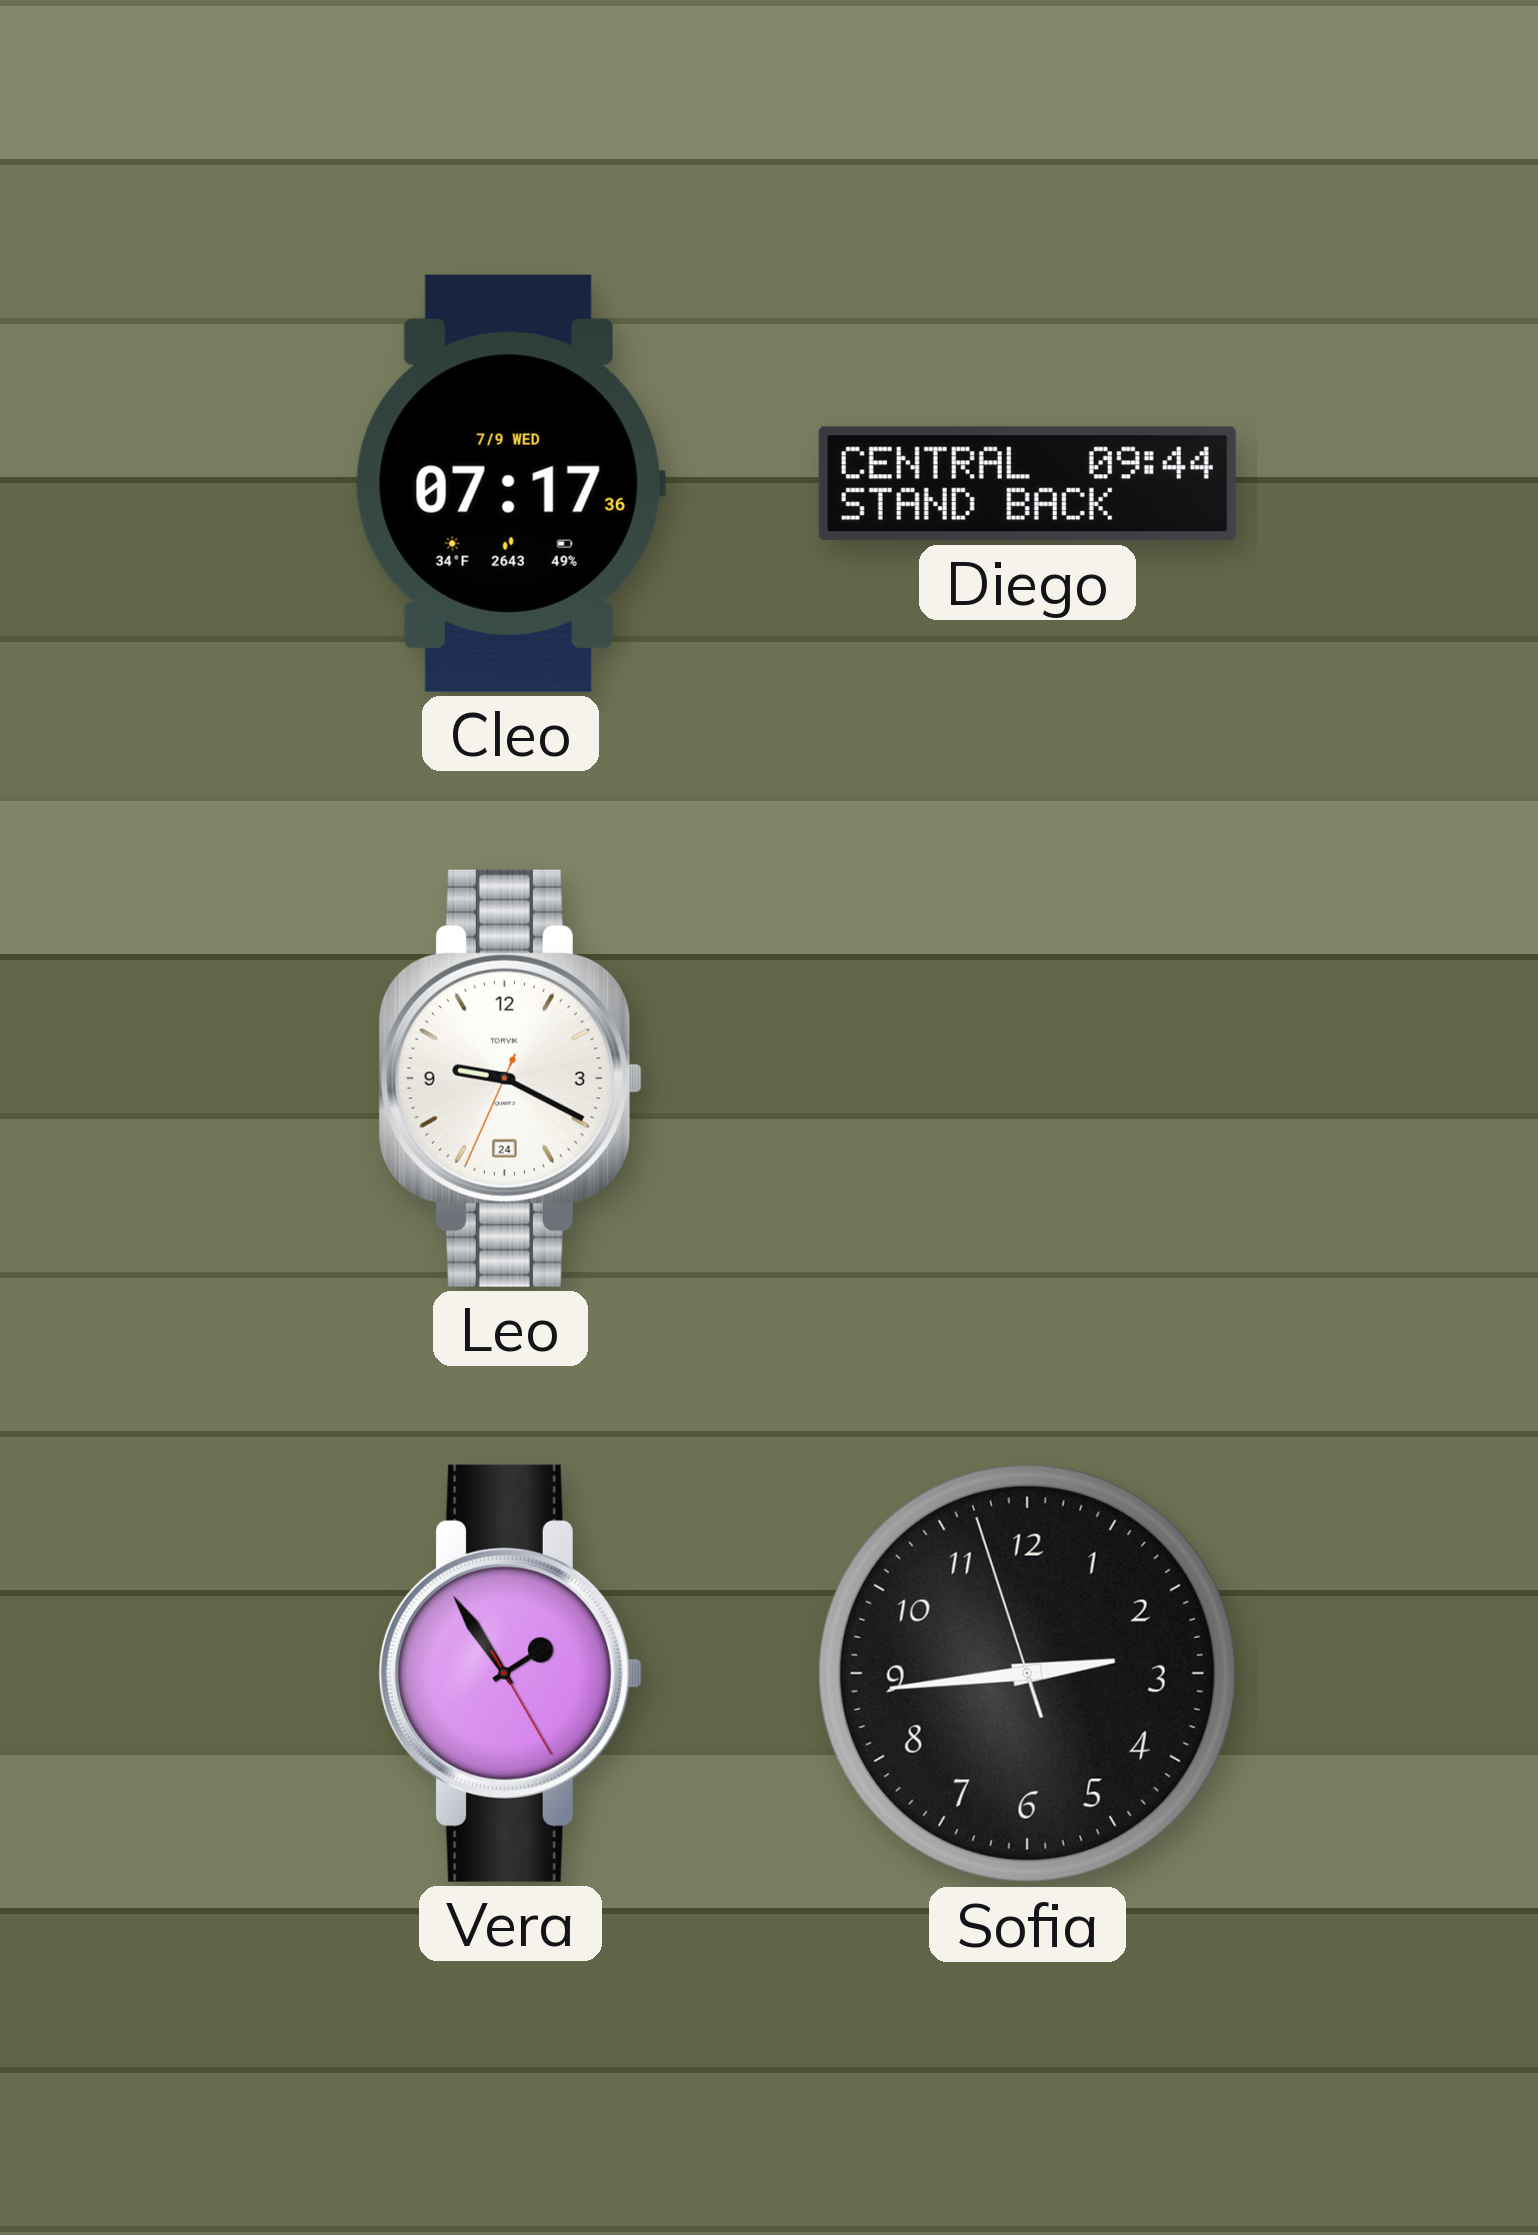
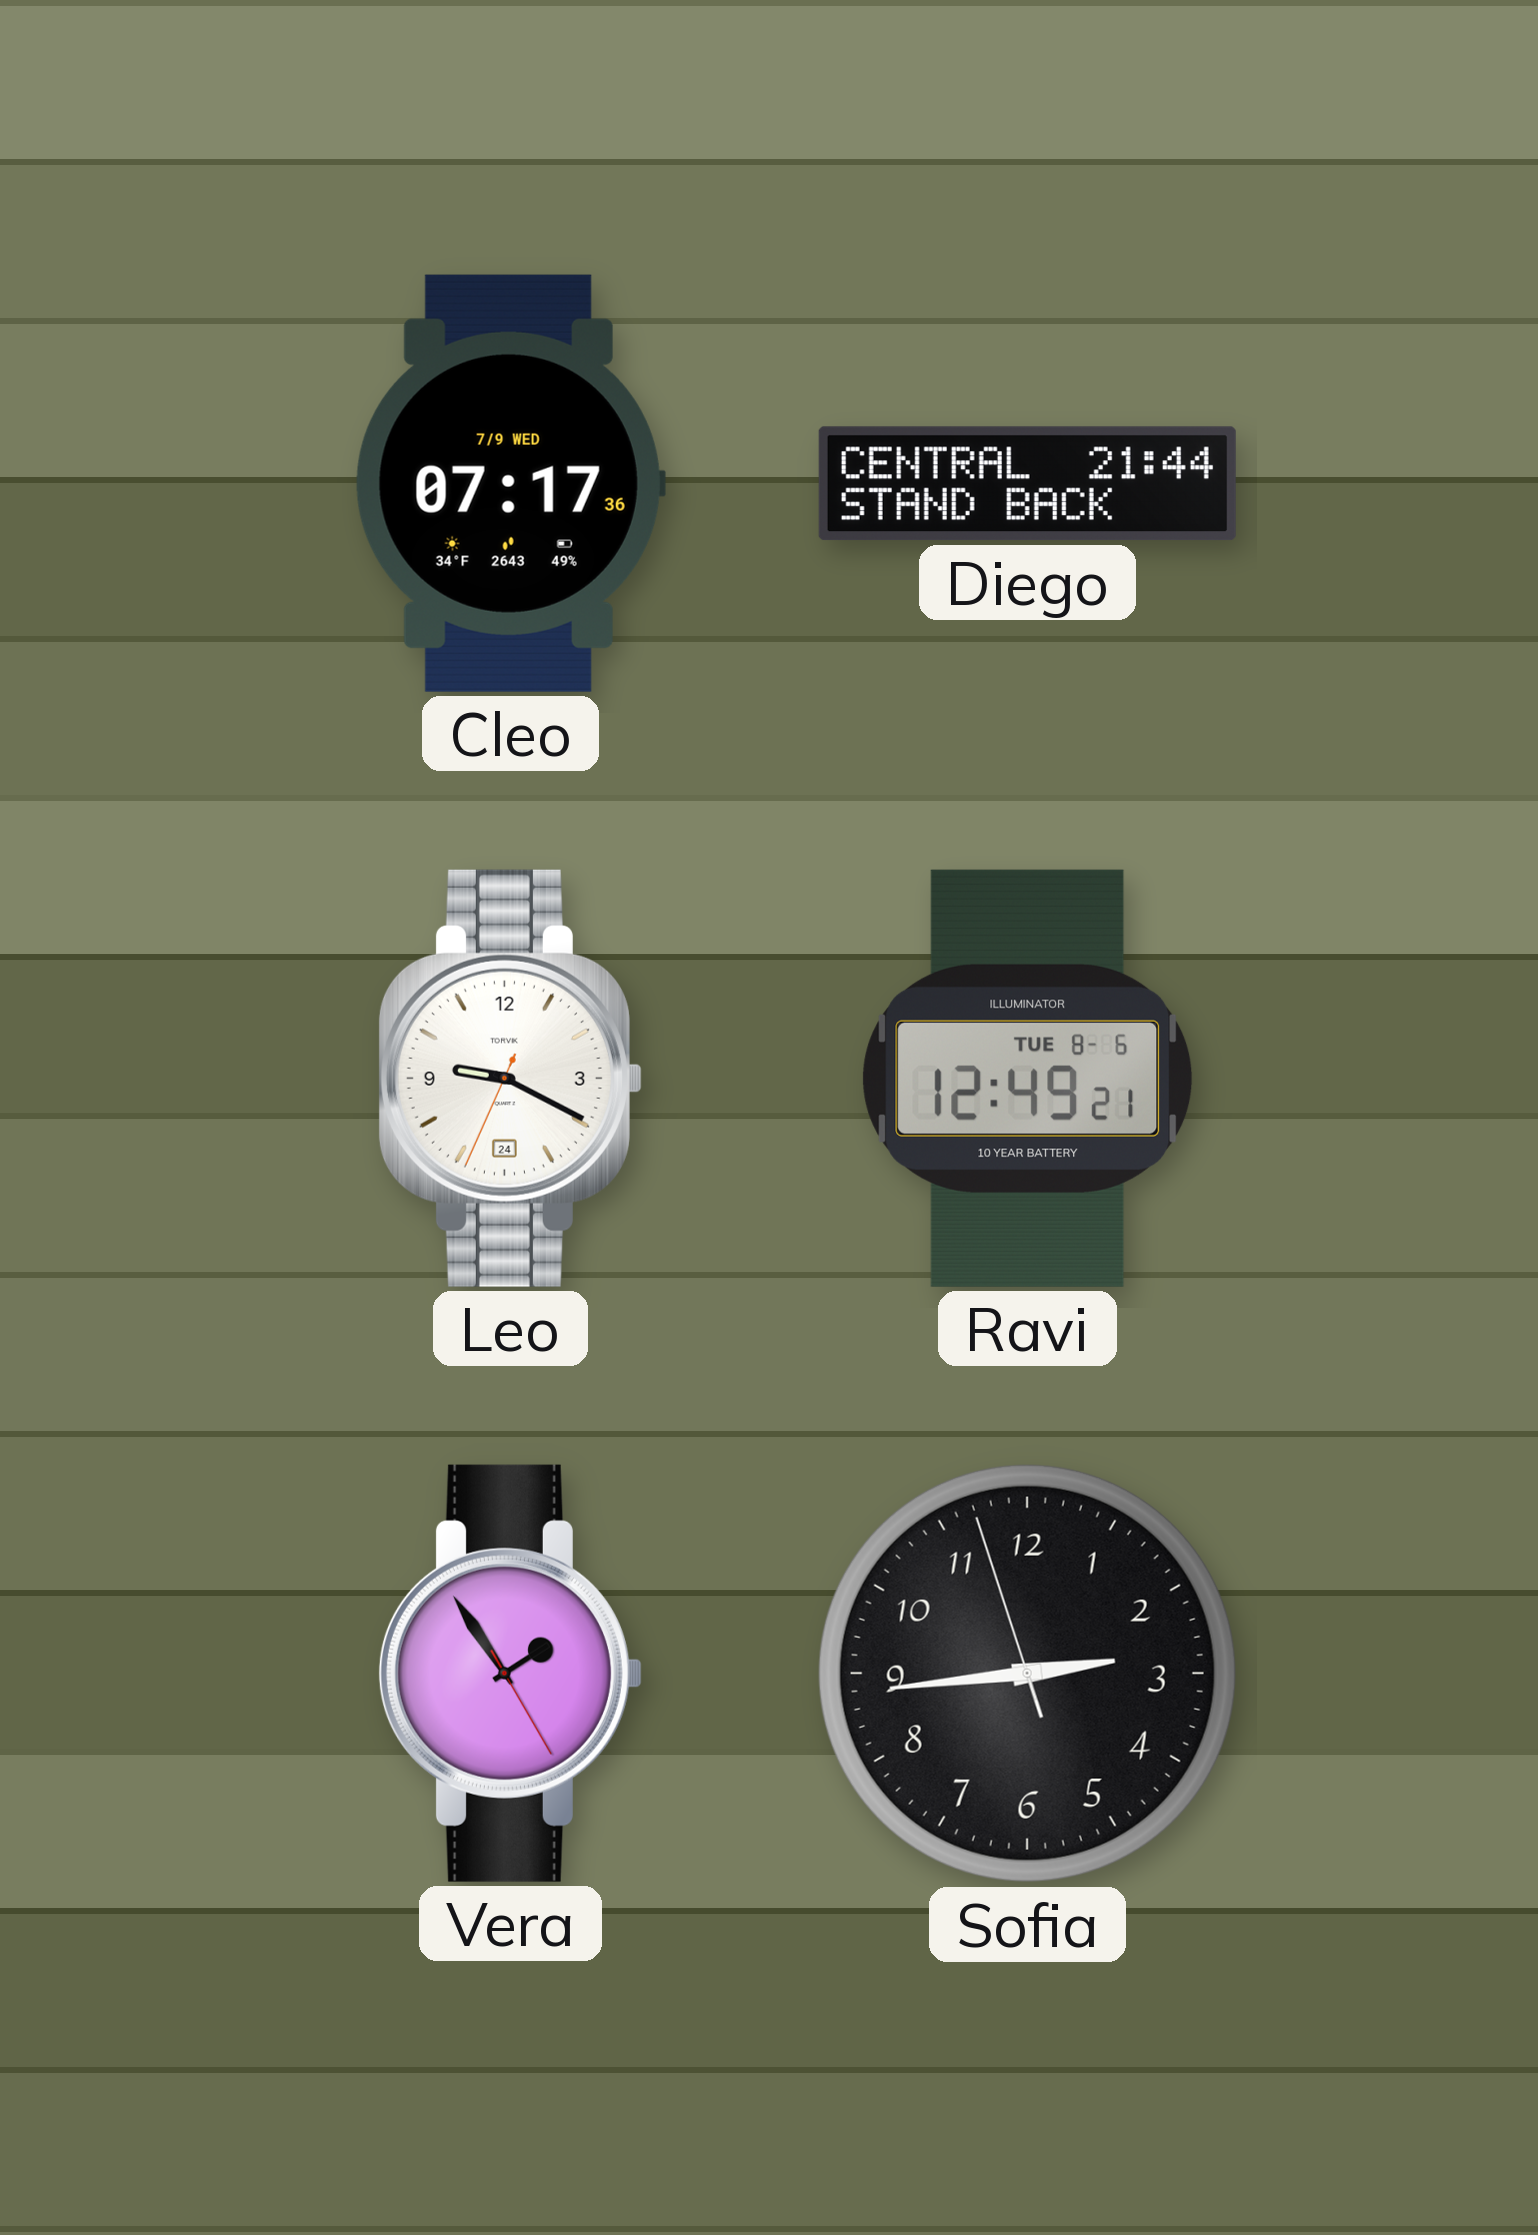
Diego: 09:44 -> 21:44 (1027, 484)
Ravi: none -> 12:49 (1028, 1078)
